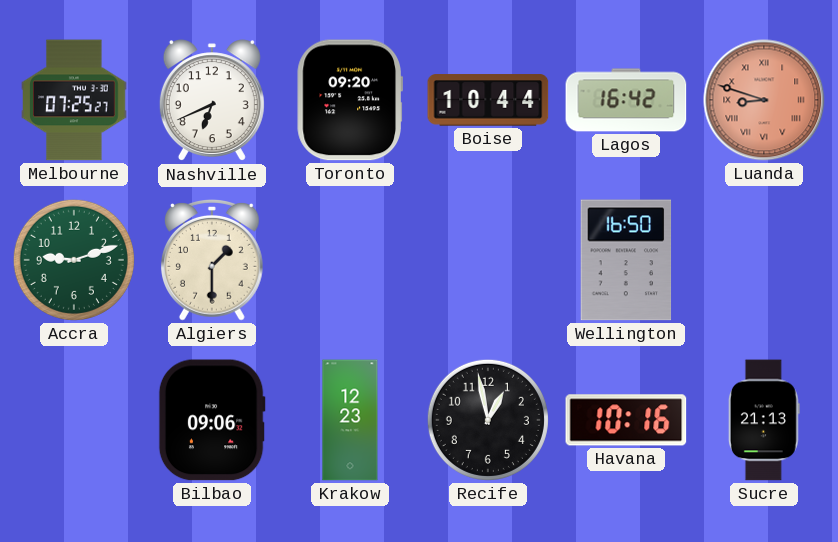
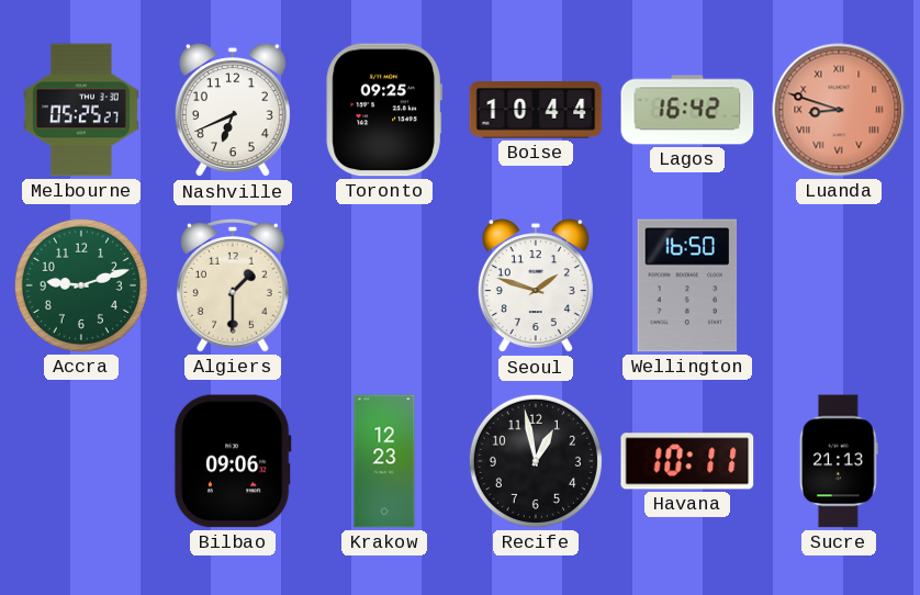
Melbourne: 07:25 -> 05:25 (82, 110)
Toronto: 09:20 -> 09:25 (384, 110)
Seoul: none -> 1:48 (536, 287)
Havana: 10:16 -> 10:11 (687, 461)
